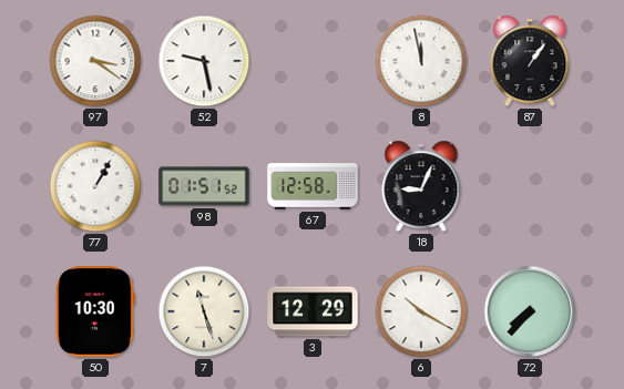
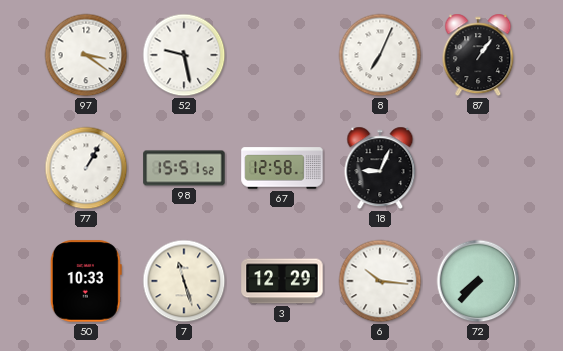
8: 11:58 -> 7:04 (380, 55)
98: 01:51 -> 15:51 (184, 168)
50: 10:30 -> 10:33 (86, 281)
6: 10:20 -> 10:16 (380, 281)
